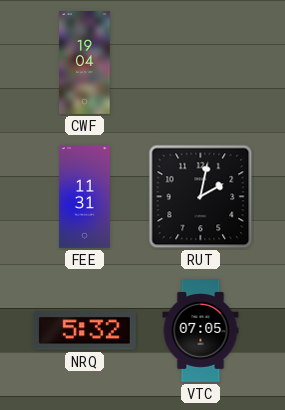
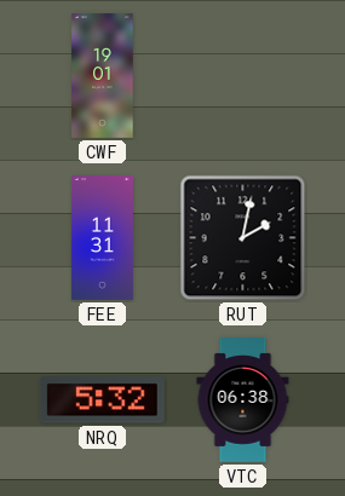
CWF: 19:04 -> 19:01 (103, 76)
VTC: 07:05 -> 06:38 (243, 400)
